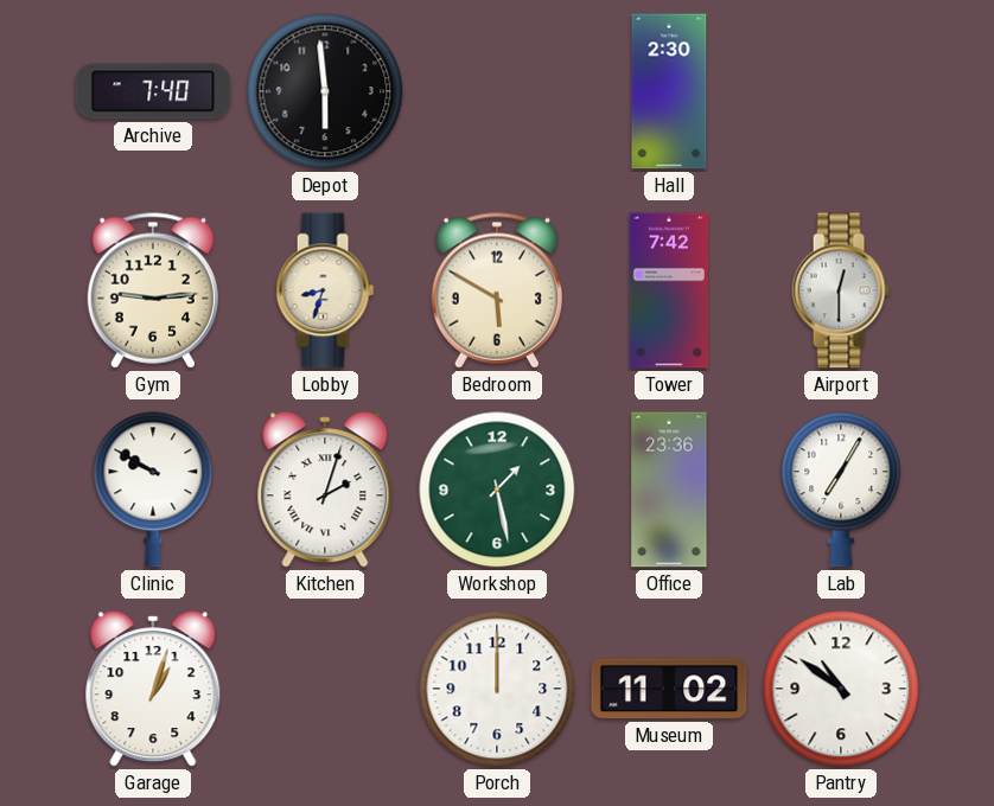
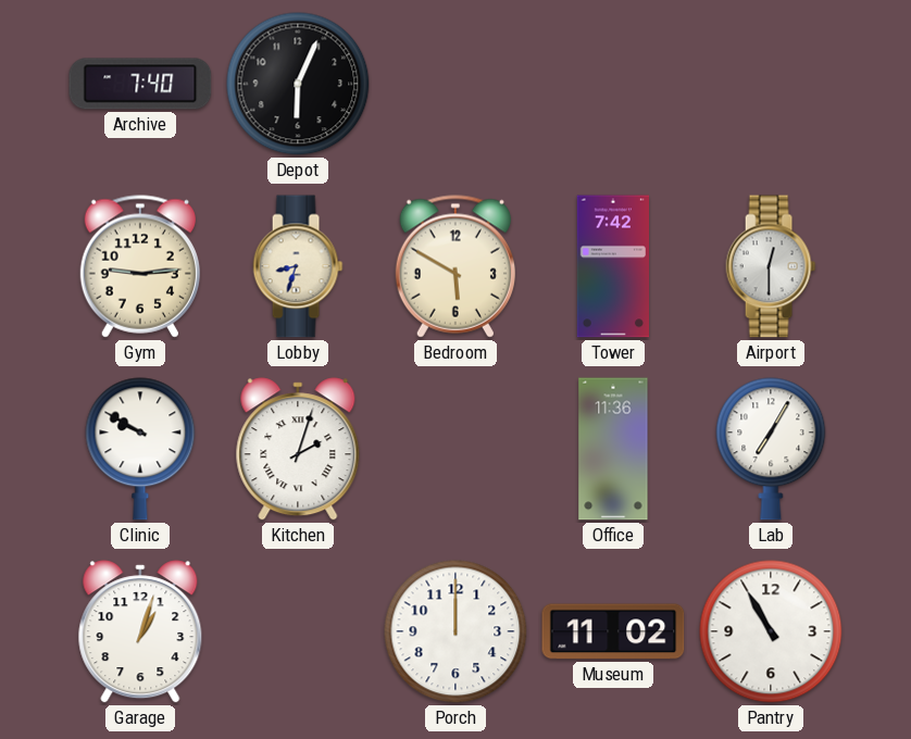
Depot: 5:59 -> 6:04 (298, 84)
Hall: 2:30 -> none (669, 91)
Workshop: 1:28 -> none (497, 490)
Office: 23:36 -> 11:36 (613, 449)
Pantry: 10:51 -> 10:55 (771, 631)
